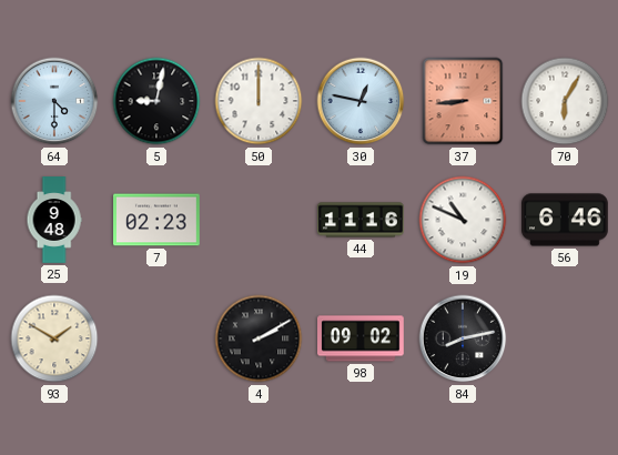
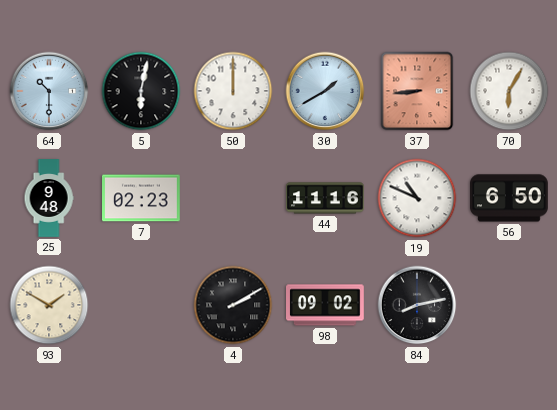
64: 4:30 -> 10:30 (49, 91)
5: 9:02 -> 6:02 (141, 91)
30: 12:47 -> 1:40 (325, 91)
56: 6:46 -> 6:50 (510, 198)
